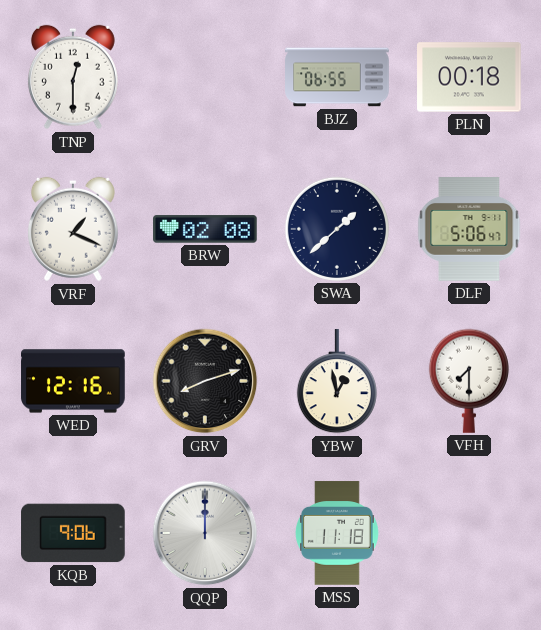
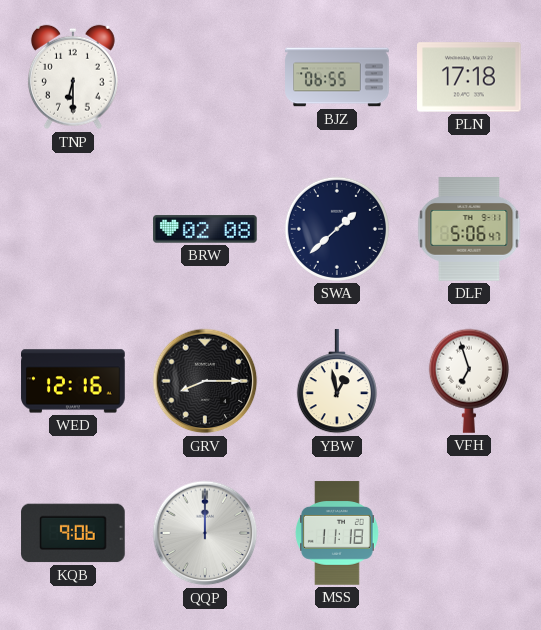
TNP: 12:30 -> 6:30 (73, 77)
PLN: 00:18 -> 17:18 (469, 77)
VRF: 1:19 -> none (73, 229)
GRV: 8:12 -> 8:15 (205, 381)
VFH: 7:30 -> 6:57 (469, 381)
